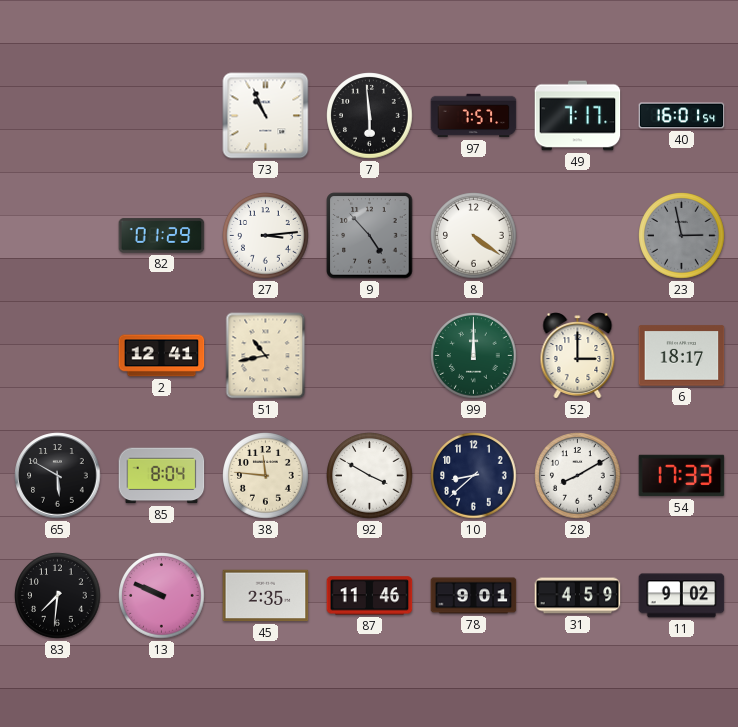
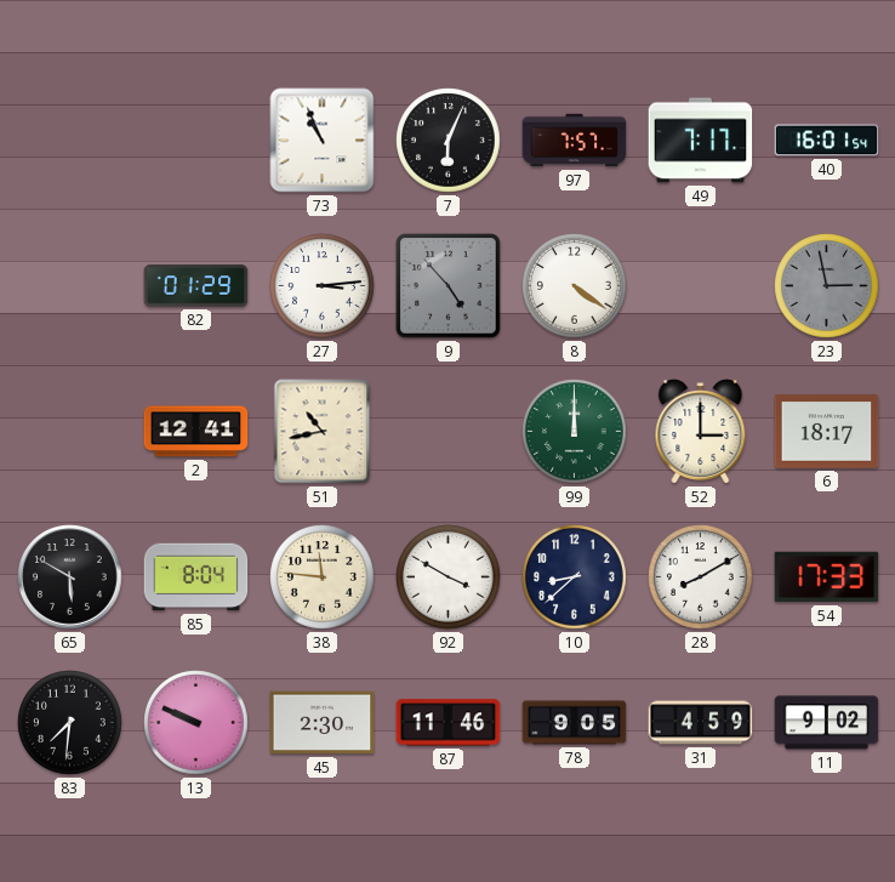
7: 5:59 -> 6:04 (449, 141)
45: 2:35 -> 2:30 (323, 723)
78: 9:01 -> 9:05 (575, 723)
